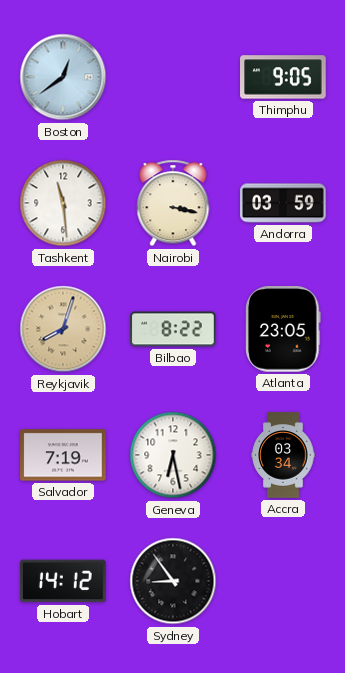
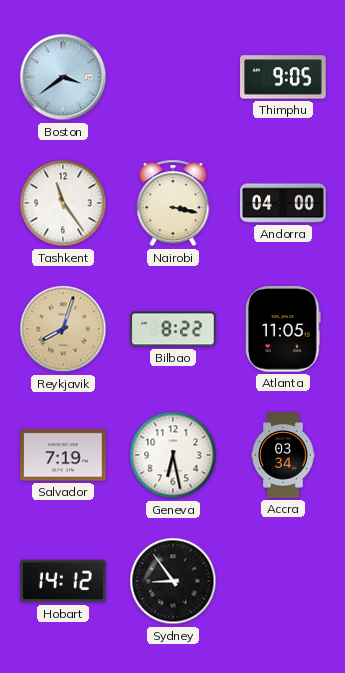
Boston: 12:39 -> 3:39 (63, 77)
Tashkent: 11:29 -> 11:24 (63, 203)
Andorra: 03:59 -> 04:00 (283, 203)
Atlanta: 23:05 -> 11:05 (283, 329)
